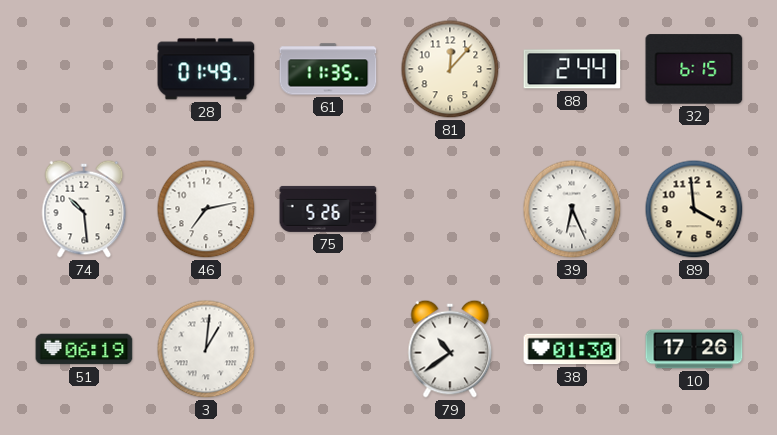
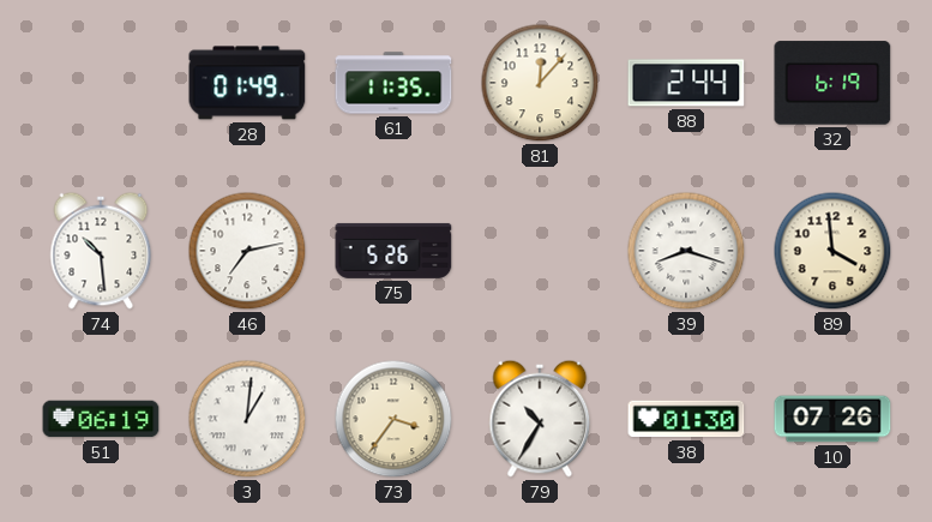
32: 6:15 -> 6:19 (832, 83)
39: 6:26 -> 8:18 (686, 251)
73: none -> 3:36 (393, 419)
79: 10:39 -> 10:35 (540, 419)
10: 17:26 -> 07:26 (832, 419)
